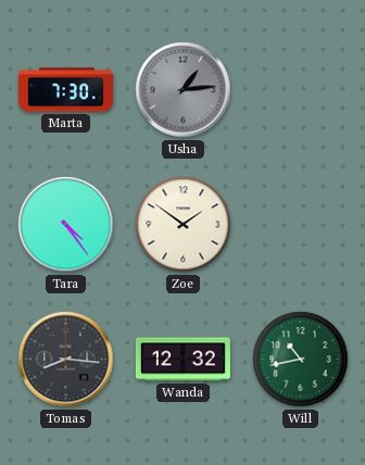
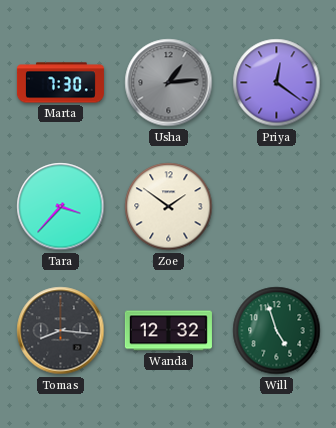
Priya: none -> 12:21 (277, 83)
Tara: 4:24 -> 3:37 (61, 207)
Will: 10:43 -> 4:57 (277, 331)
